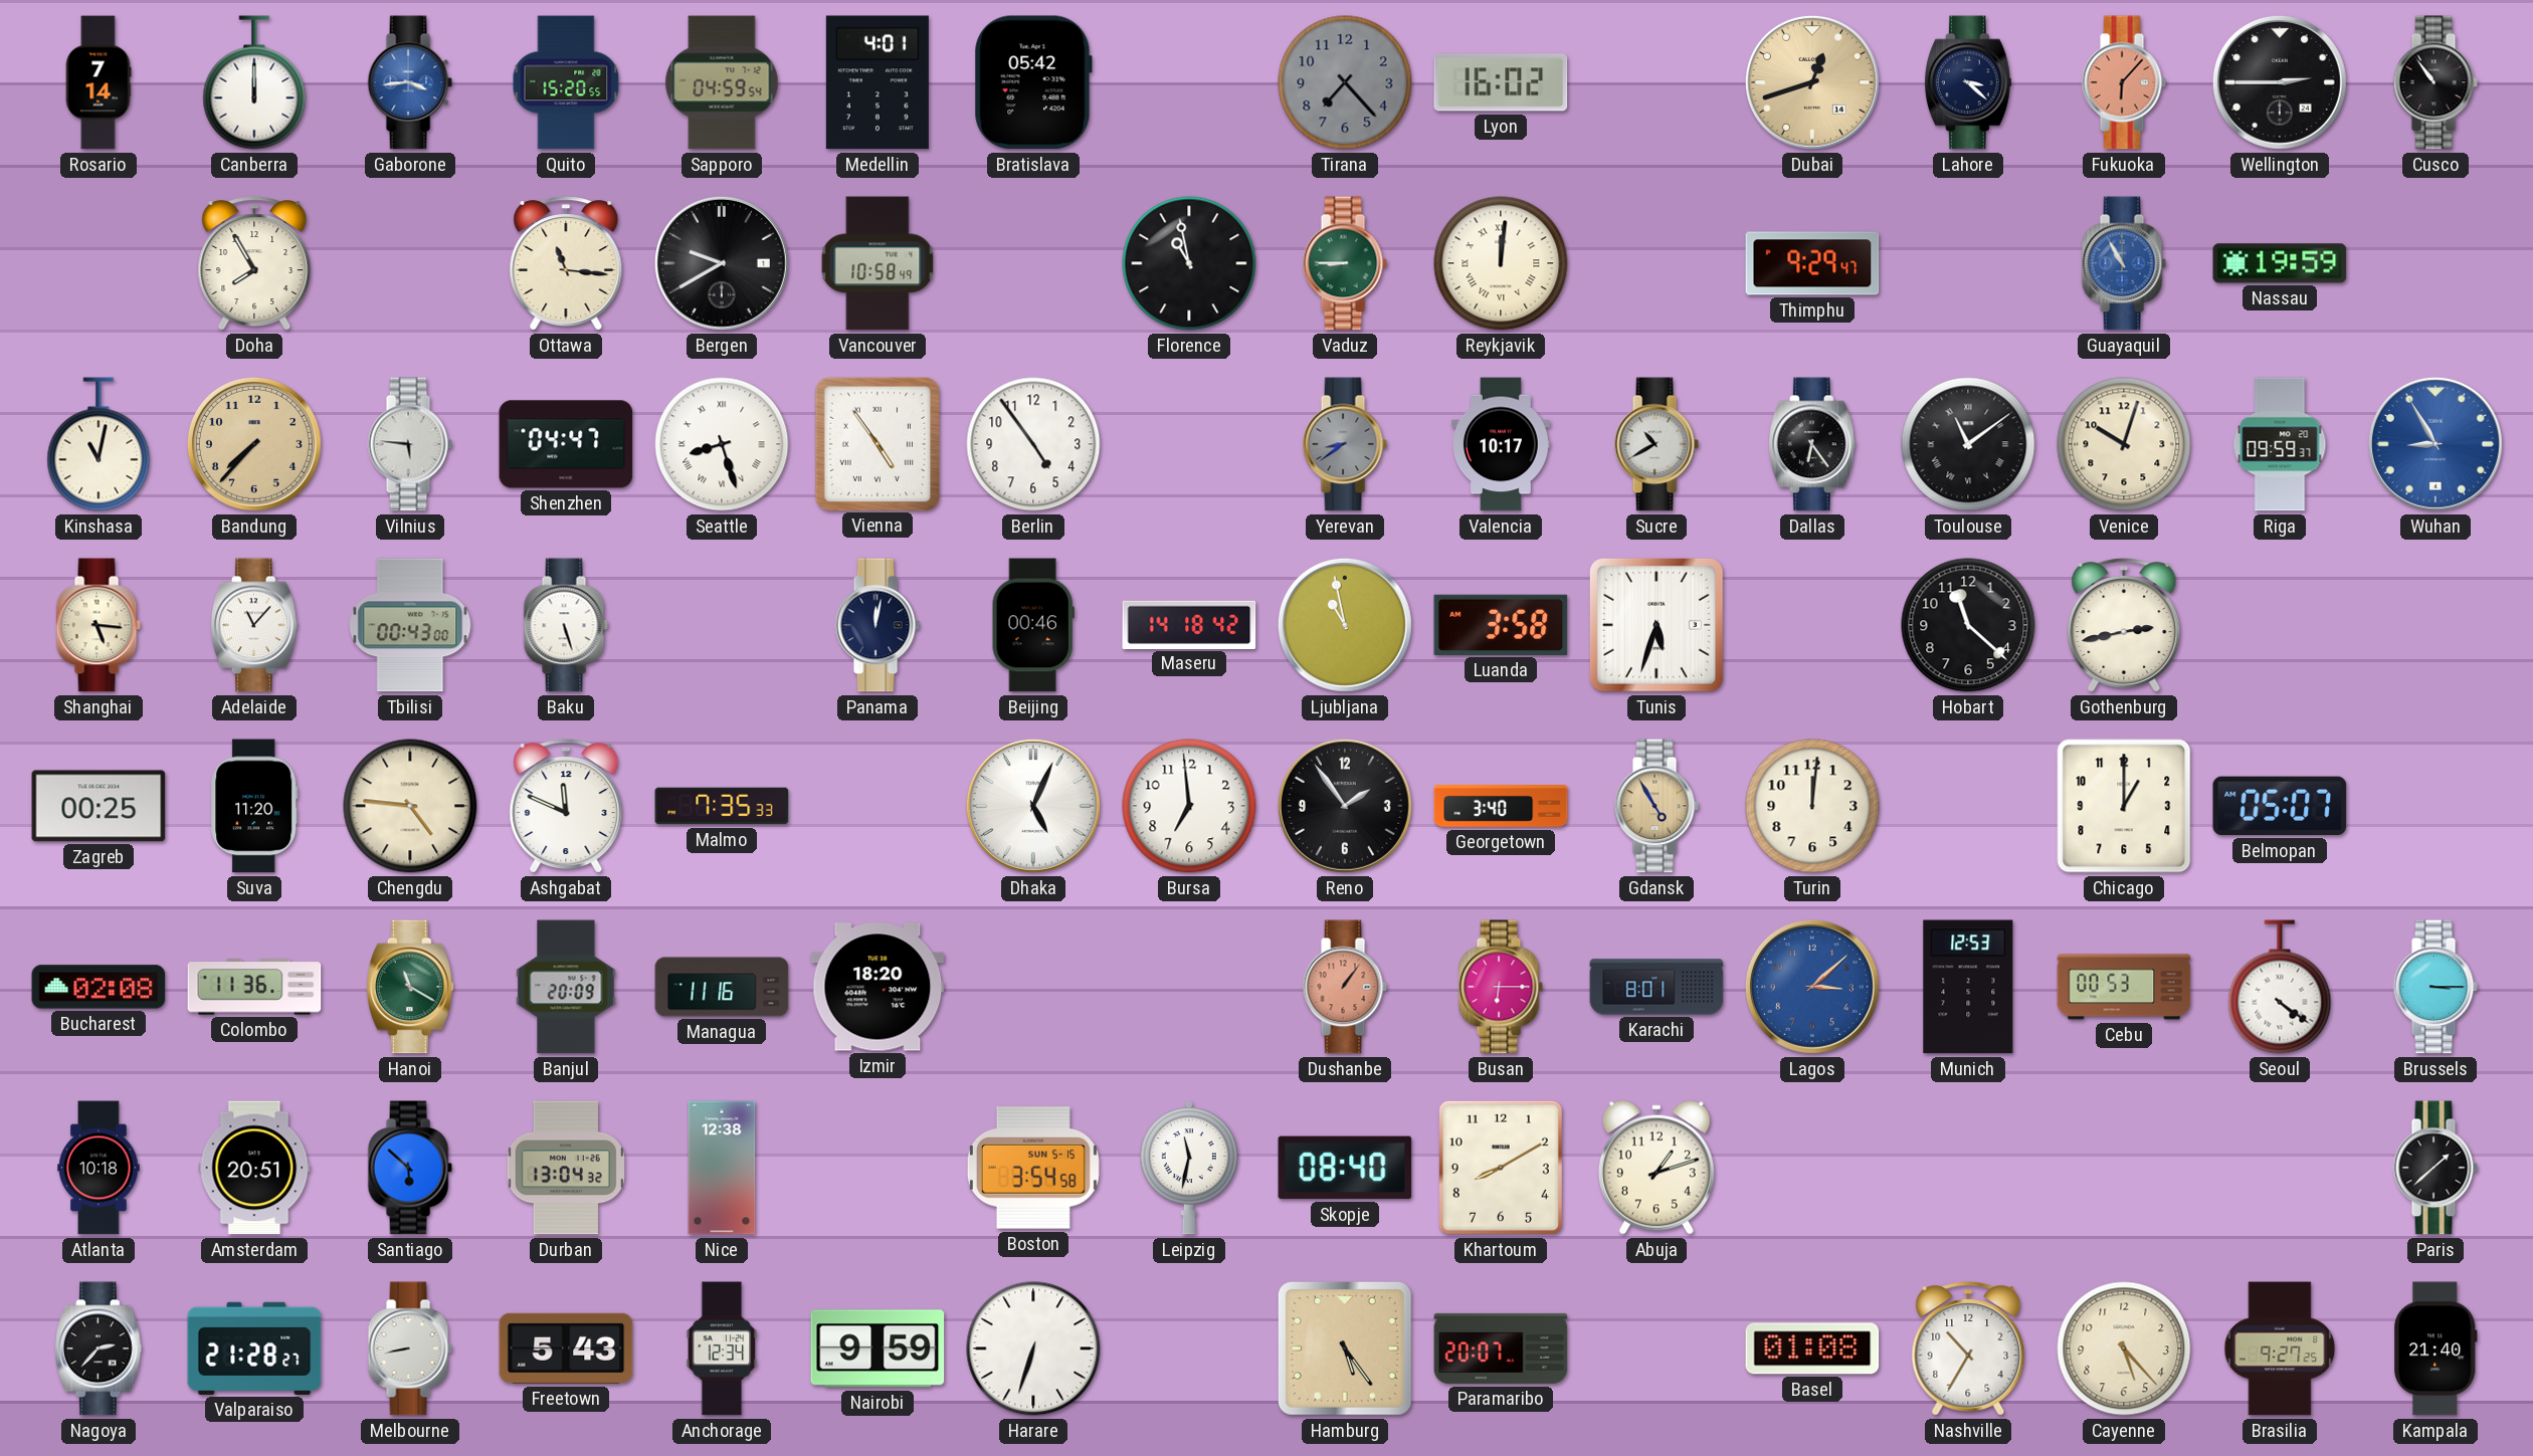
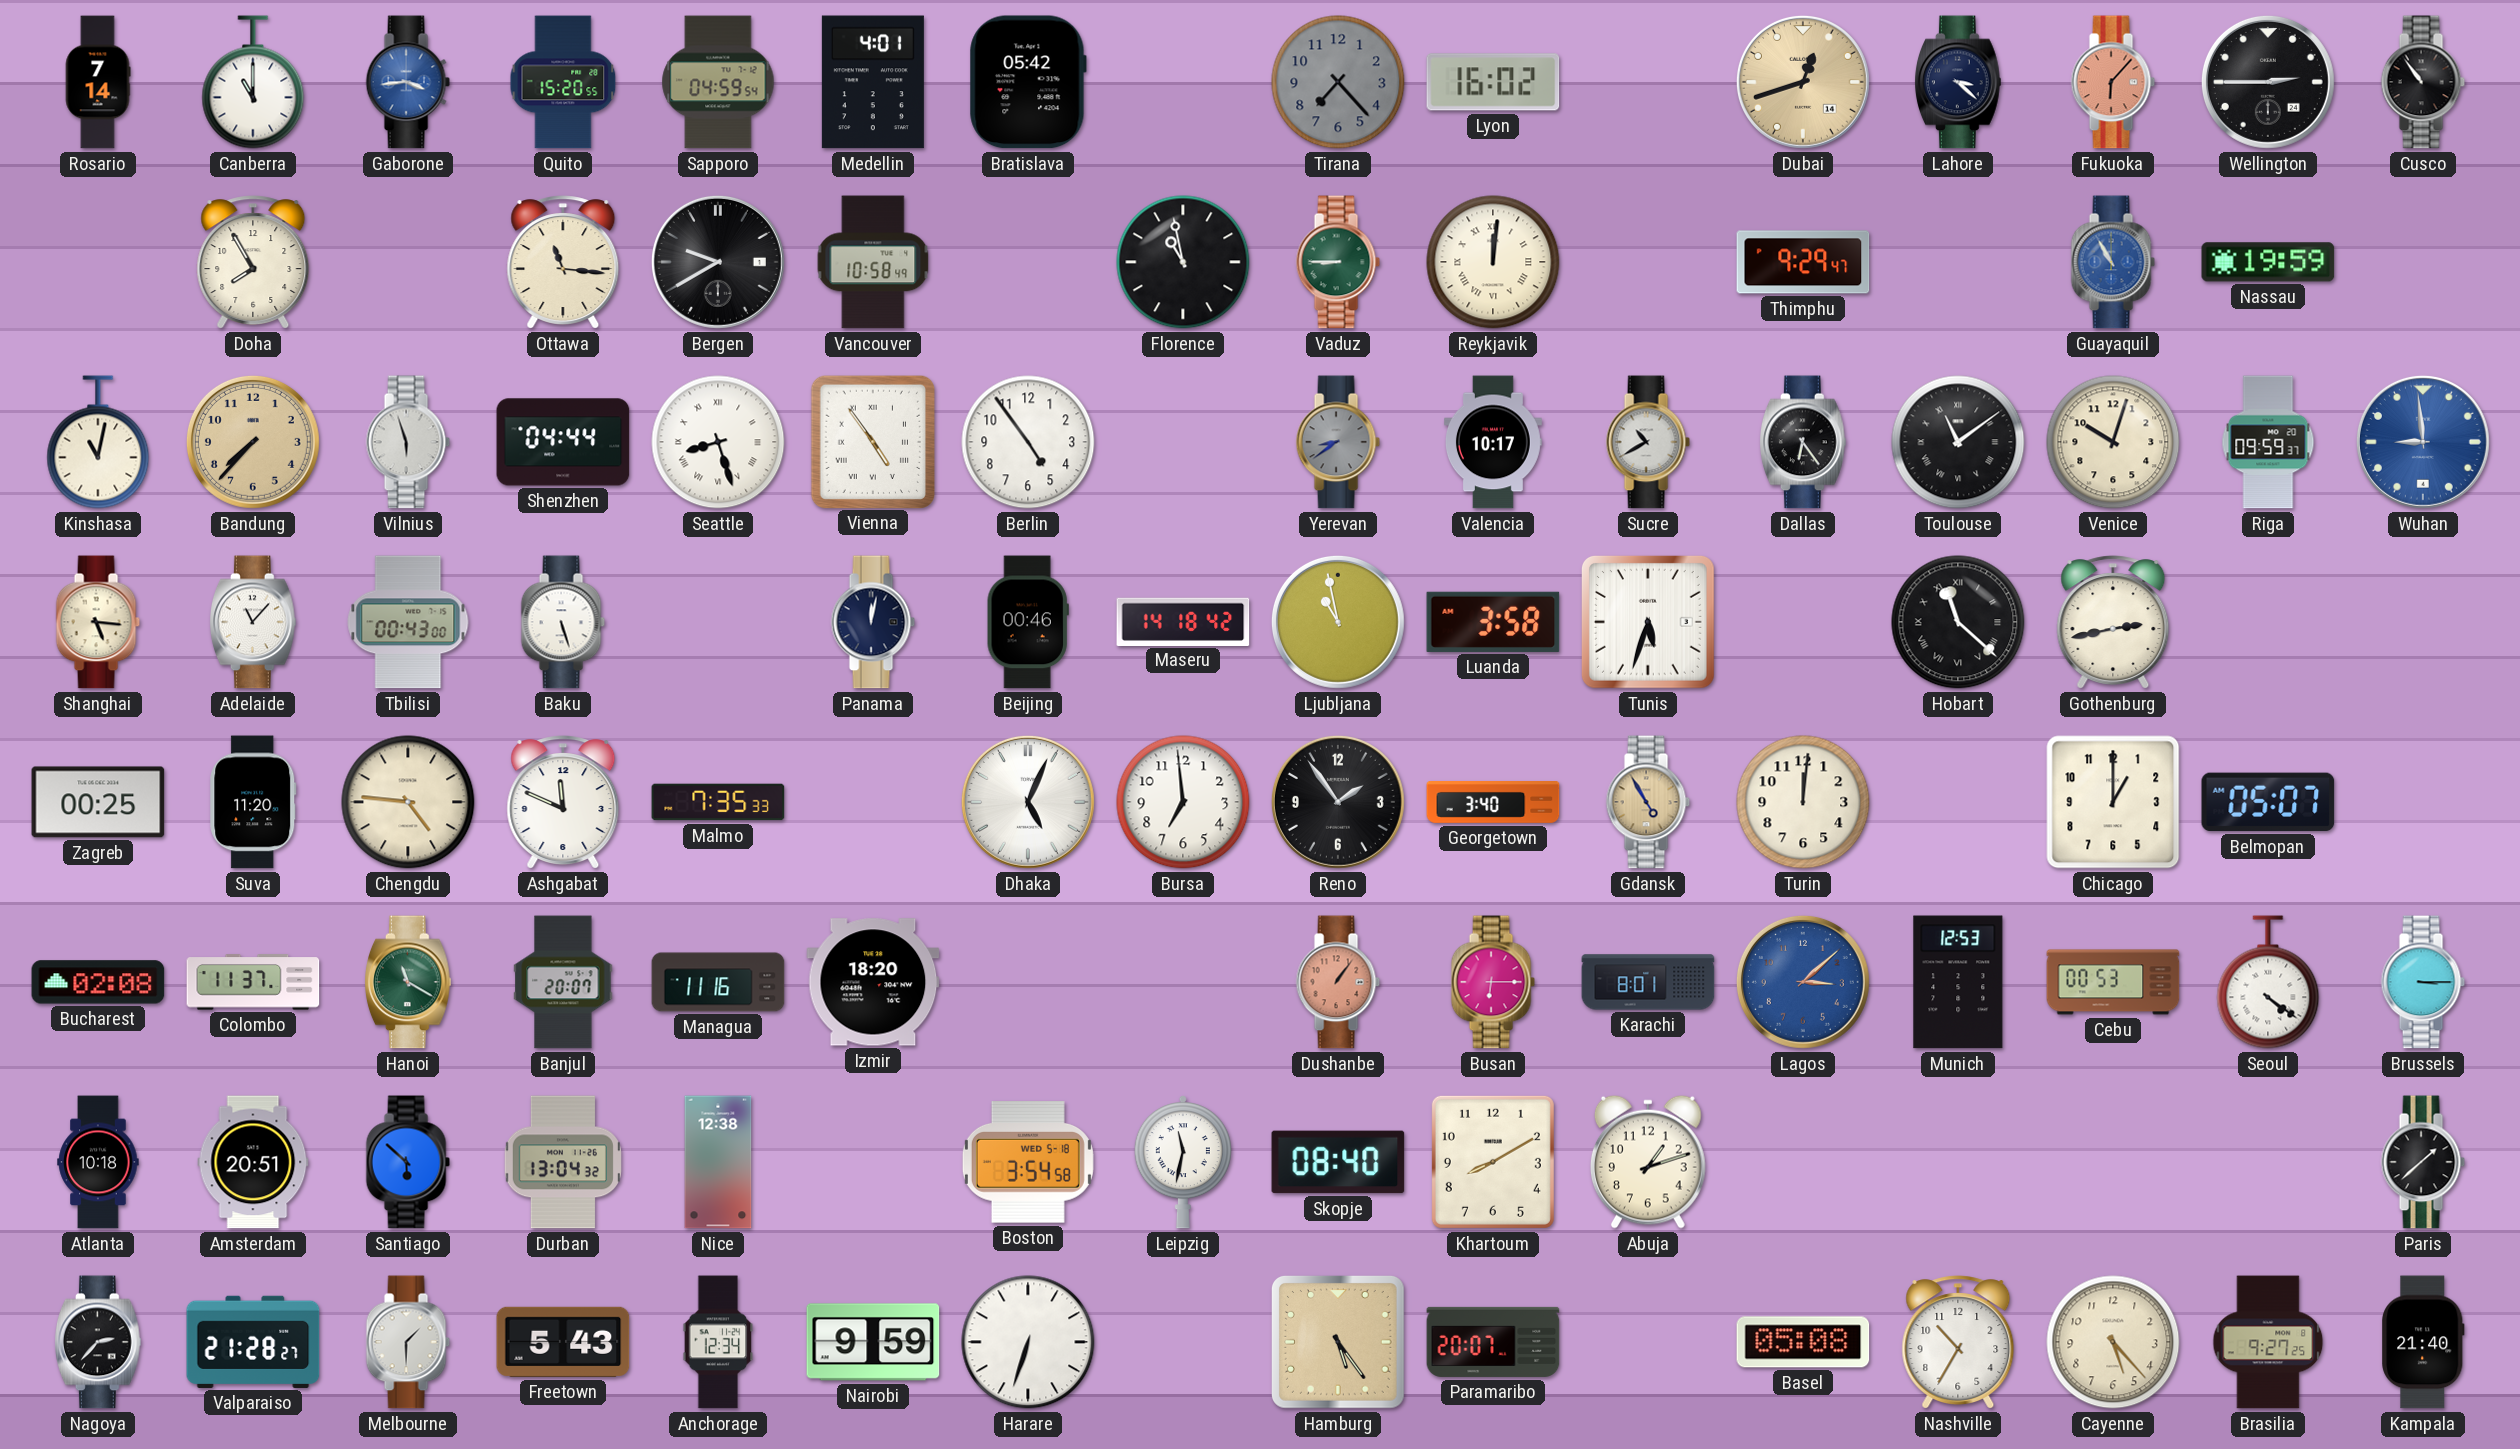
Canberra: 12:00 -> 11:00 (253, 82)
Vilnius: 5:46 -> 5:57 (408, 442)
Shenzhen: 04:47 -> 04:44 (563, 442)
Wuhan: 8:55 -> 8:59 (2423, 442)
Hobart numerals: Arabic -> Roman (1958, 622)
Colombo: 11:36 -> 11:37 (253, 982)
Banjul: 20:09 -> 20:07 (563, 982)
Boston date: SUN 5-15 -> WED 5-18 (1028, 1163)
Melbourne: 8:43 -> 1:30 (408, 1342)
Basel: 01:08 -> 05:08 (1803, 1342)
